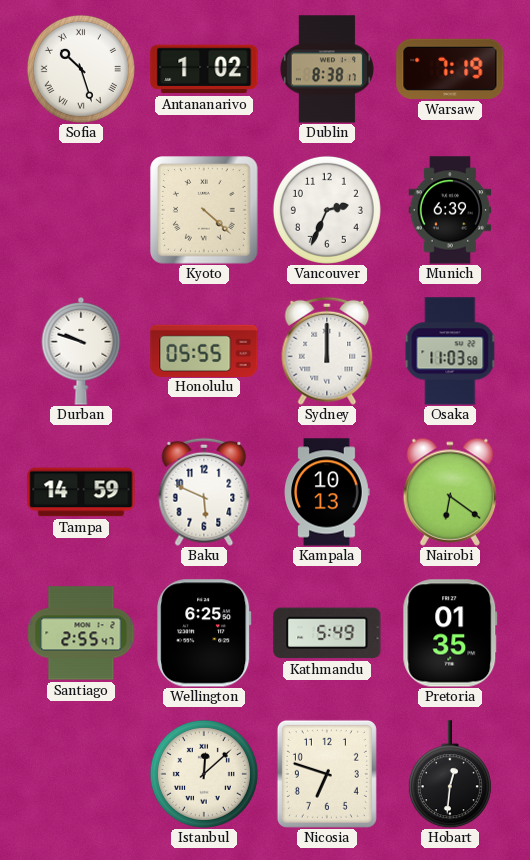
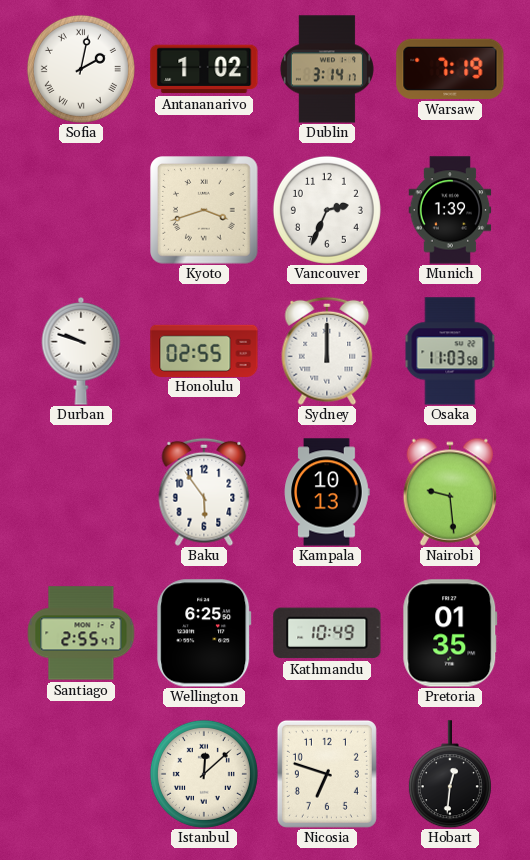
Sofia: 10:27 -> 2:02 (81, 69)
Dublin: 8:38 -> 3:14 (327, 69)
Kyoto: 4:22 -> 3:42 (204, 210)
Munich: 6:39 -> 1:39 (450, 210)
Honolulu: 05:55 -> 02:55 (204, 350)
Tampa: 14:59 -> none (81, 492)
Baku: 5:49 -> 5:54 (204, 492)
Nairobi: 6:21 -> 9:29 (450, 492)
Kathmandu: 5:49 -> 10:49 (327, 633)
